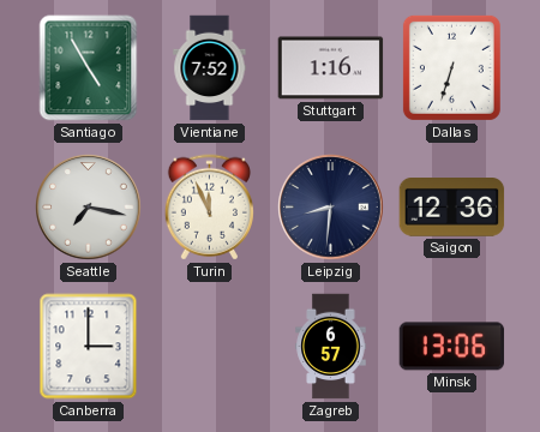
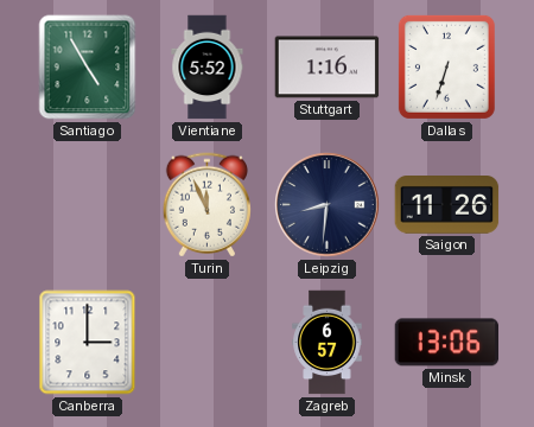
Vientiane: 7:52 -> 5:52 (208, 68)
Seattle: 7:17 -> none (89, 208)
Saigon: 12:36 -> 11:26 (447, 205)
